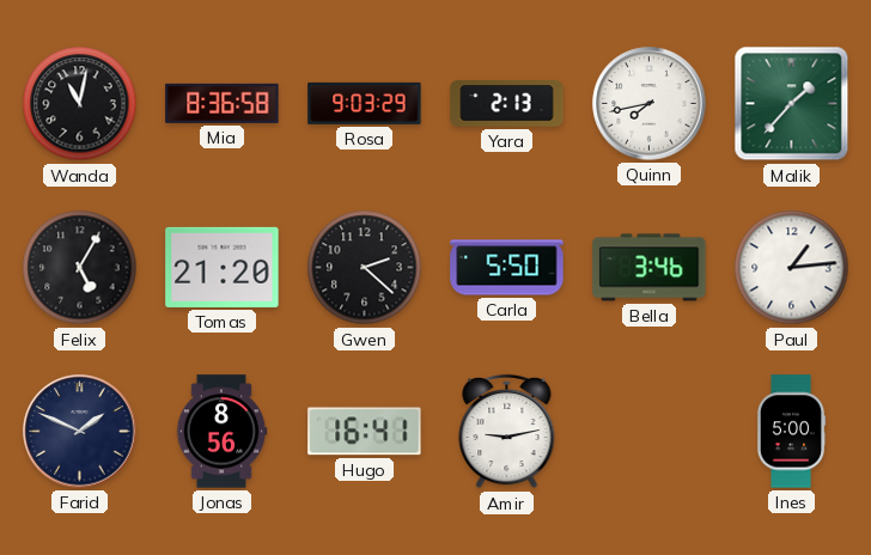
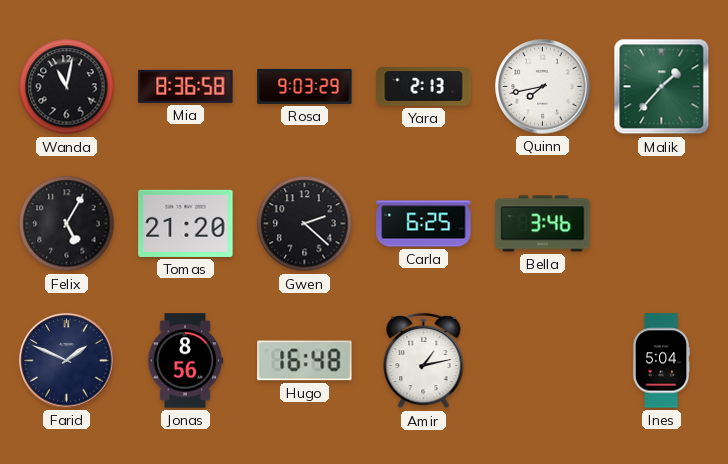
Carla: 5:50 -> 6:25 (424, 224)
Paul: 1:14 -> none (792, 268)
Hugo: 16:41 -> 16:48 (305, 361)
Amir: 9:13 -> 1:13 (424, 361)
Ines: 5:00 -> 5:04 (661, 361)
